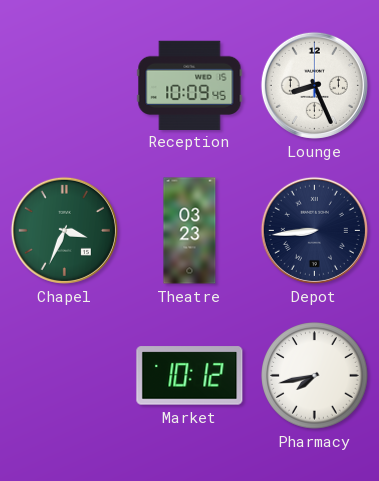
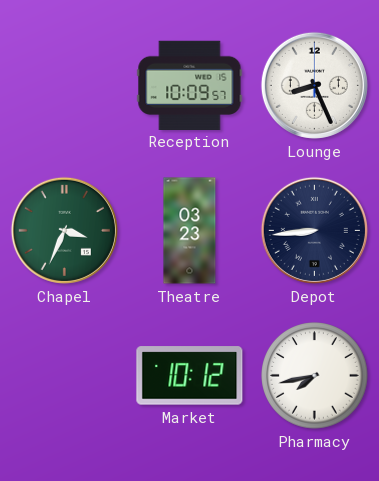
Reception: 10:09:45 -> 10:09:57 (190, 85)
